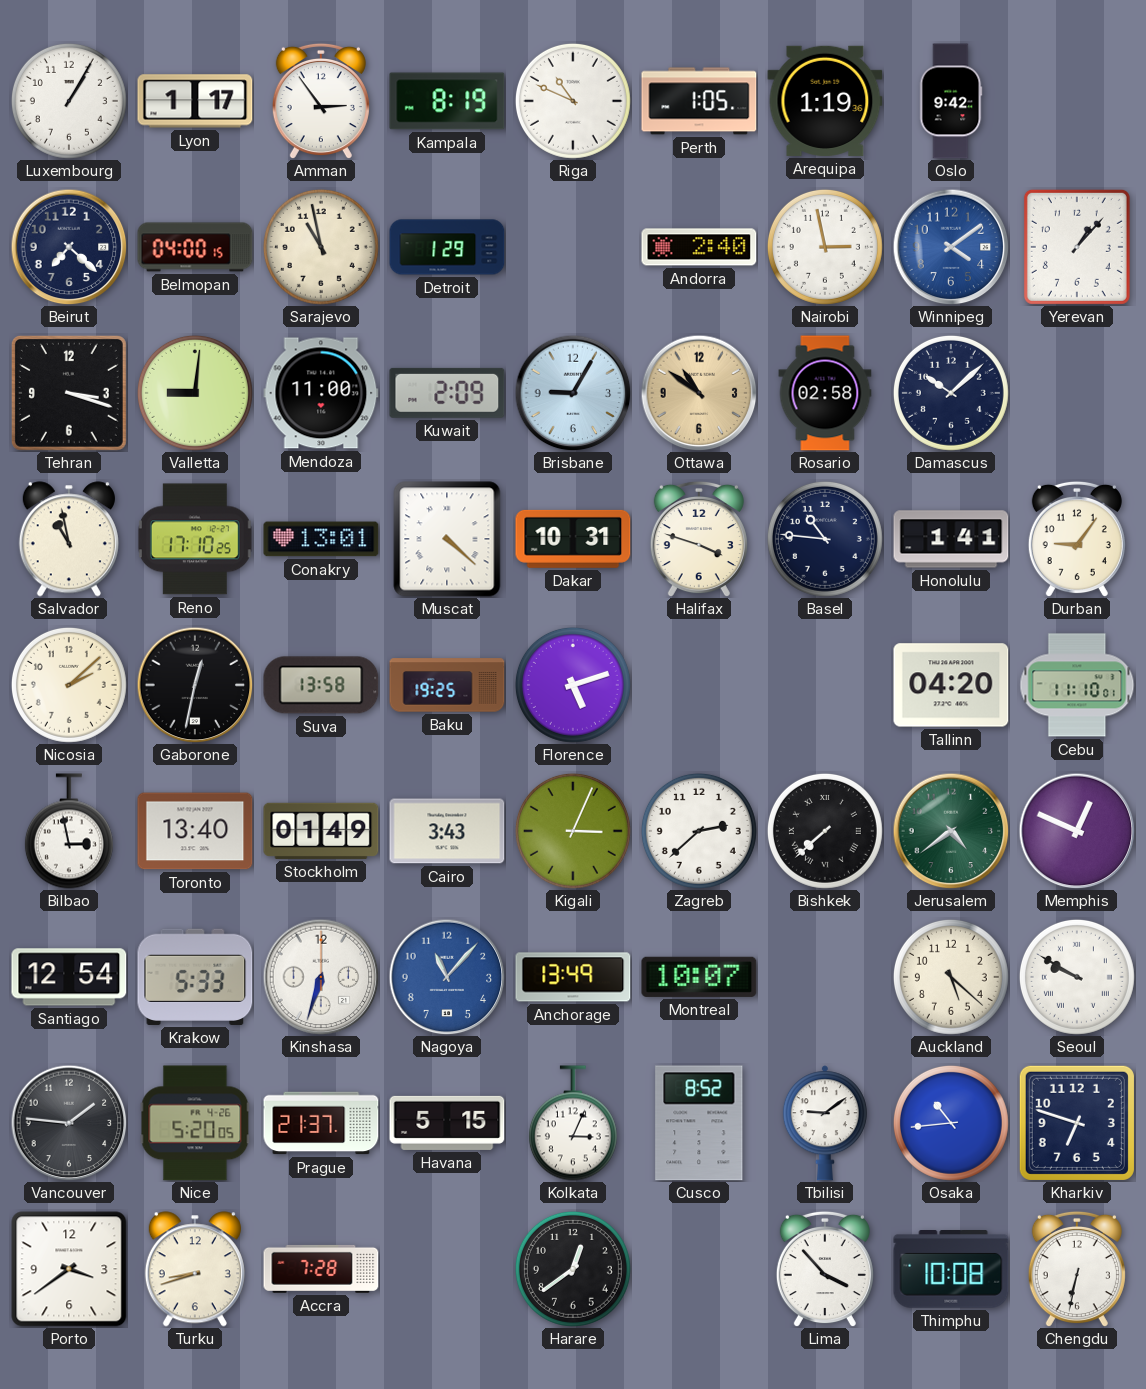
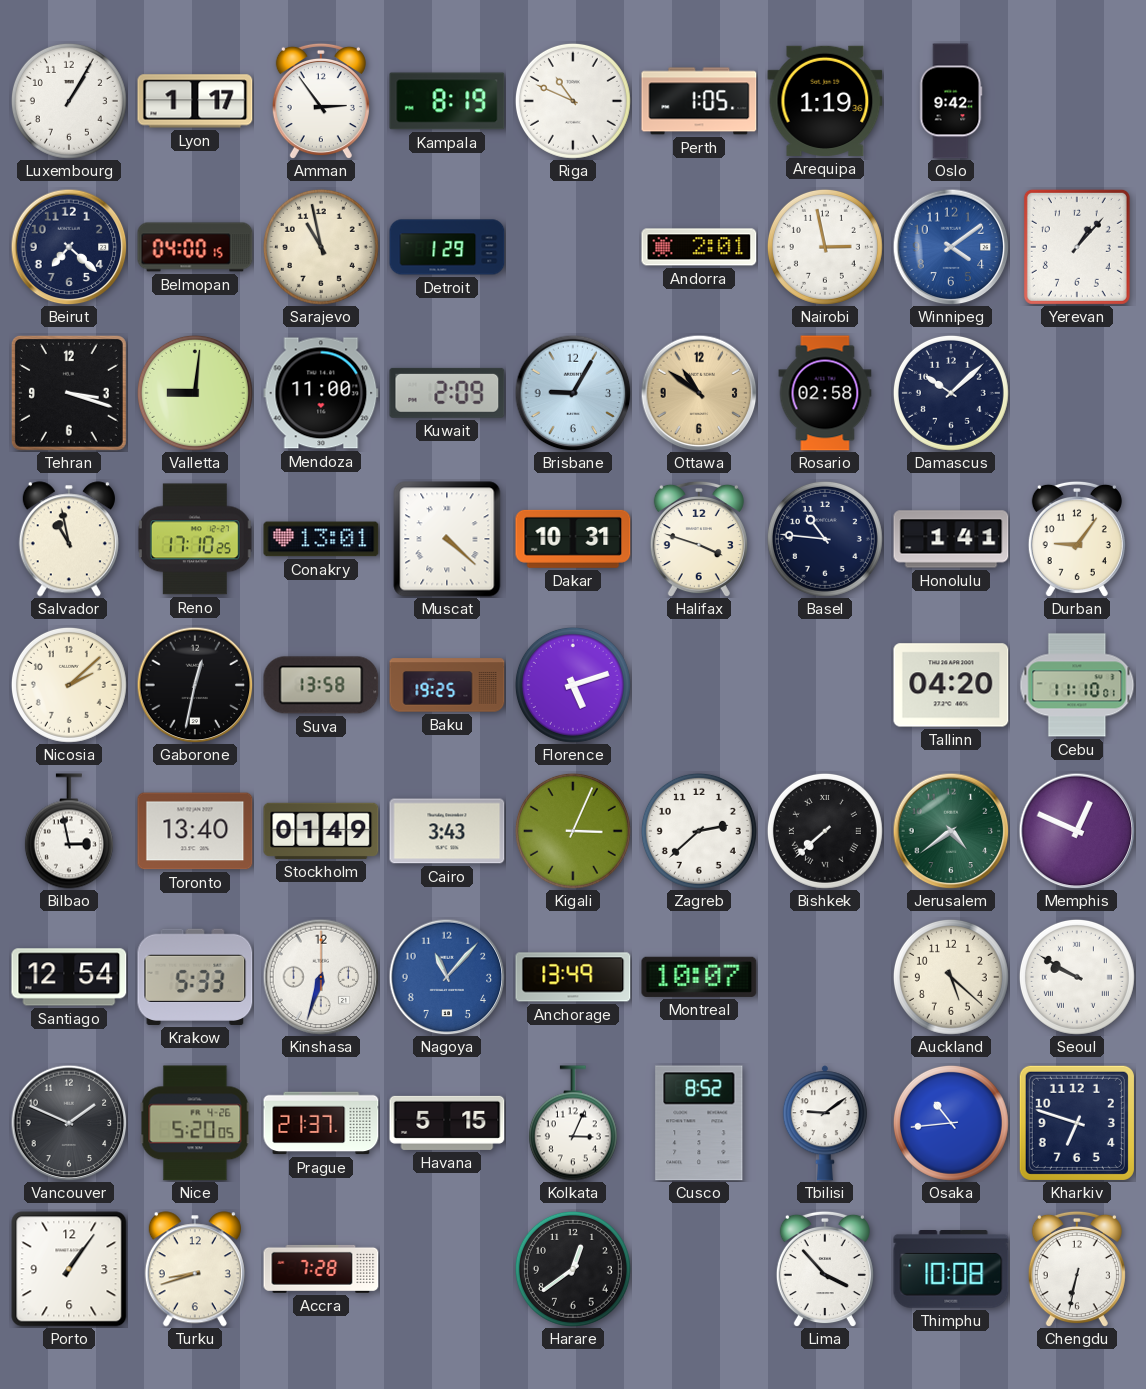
Andorra: 2:40 -> 2:01 (699, 247)
Vancouver: 1:46 -> 1:49 (69, 1123)
Porto: 3:39 -> 1:06 (69, 1269)
